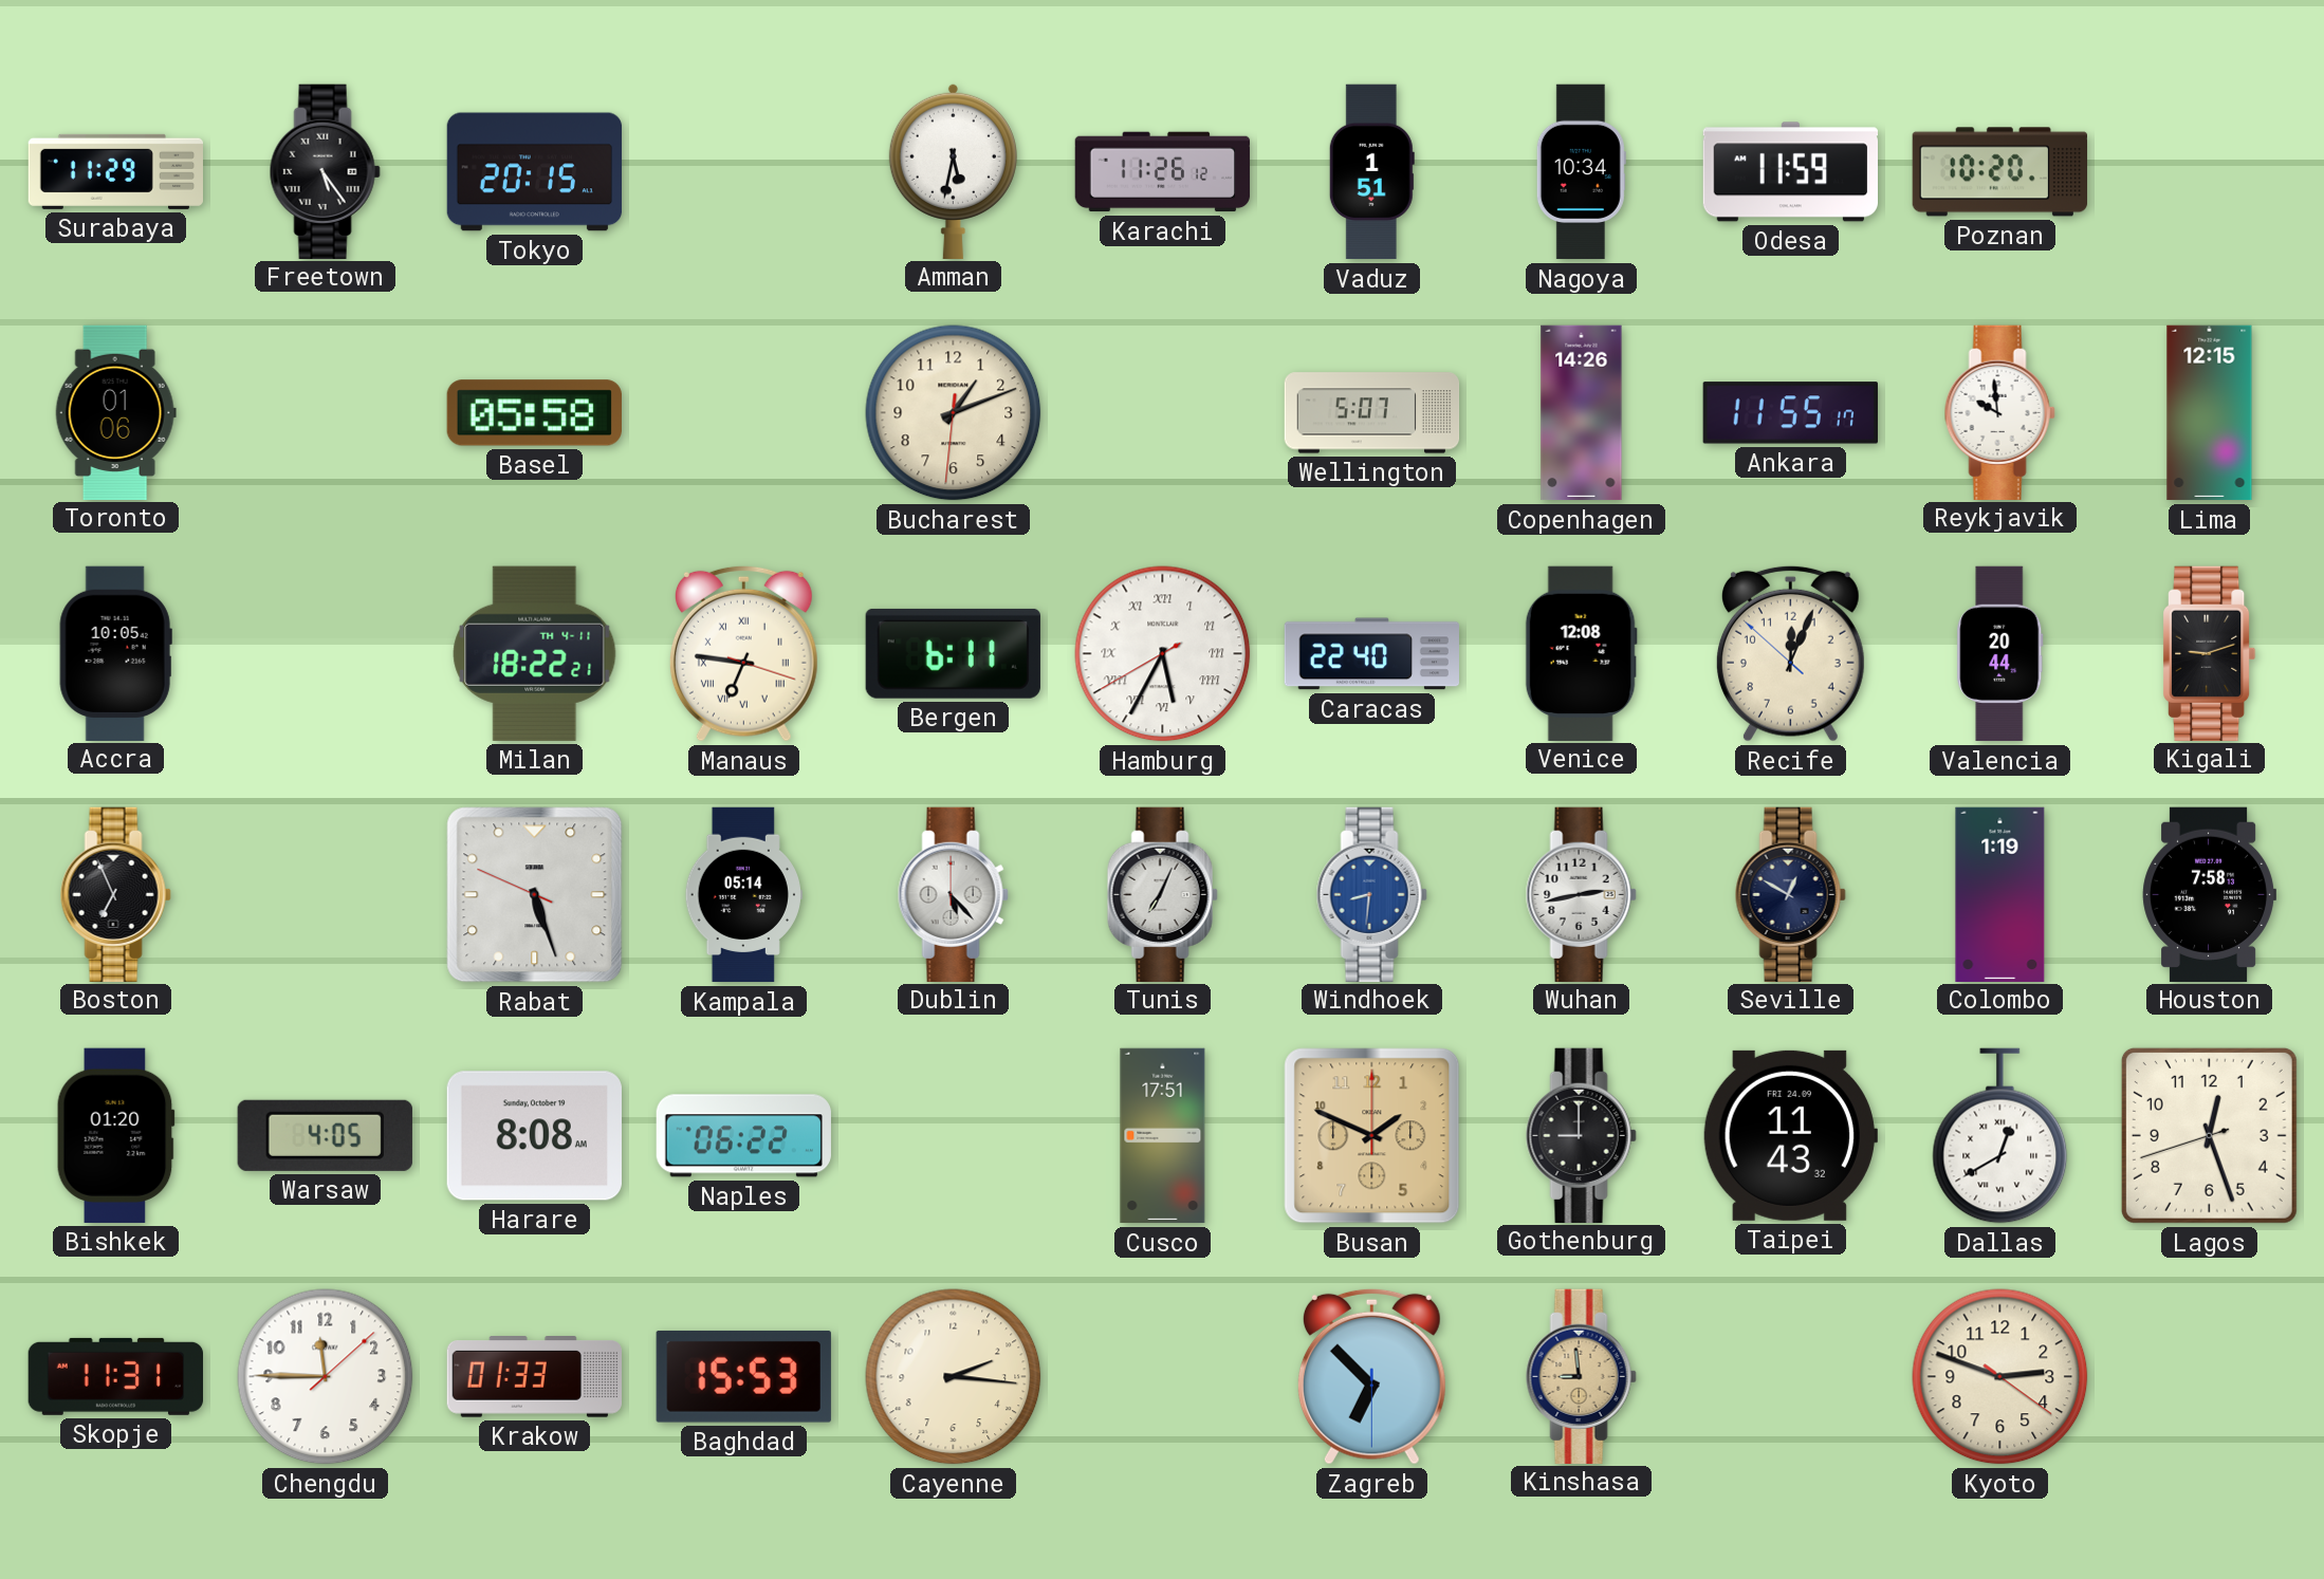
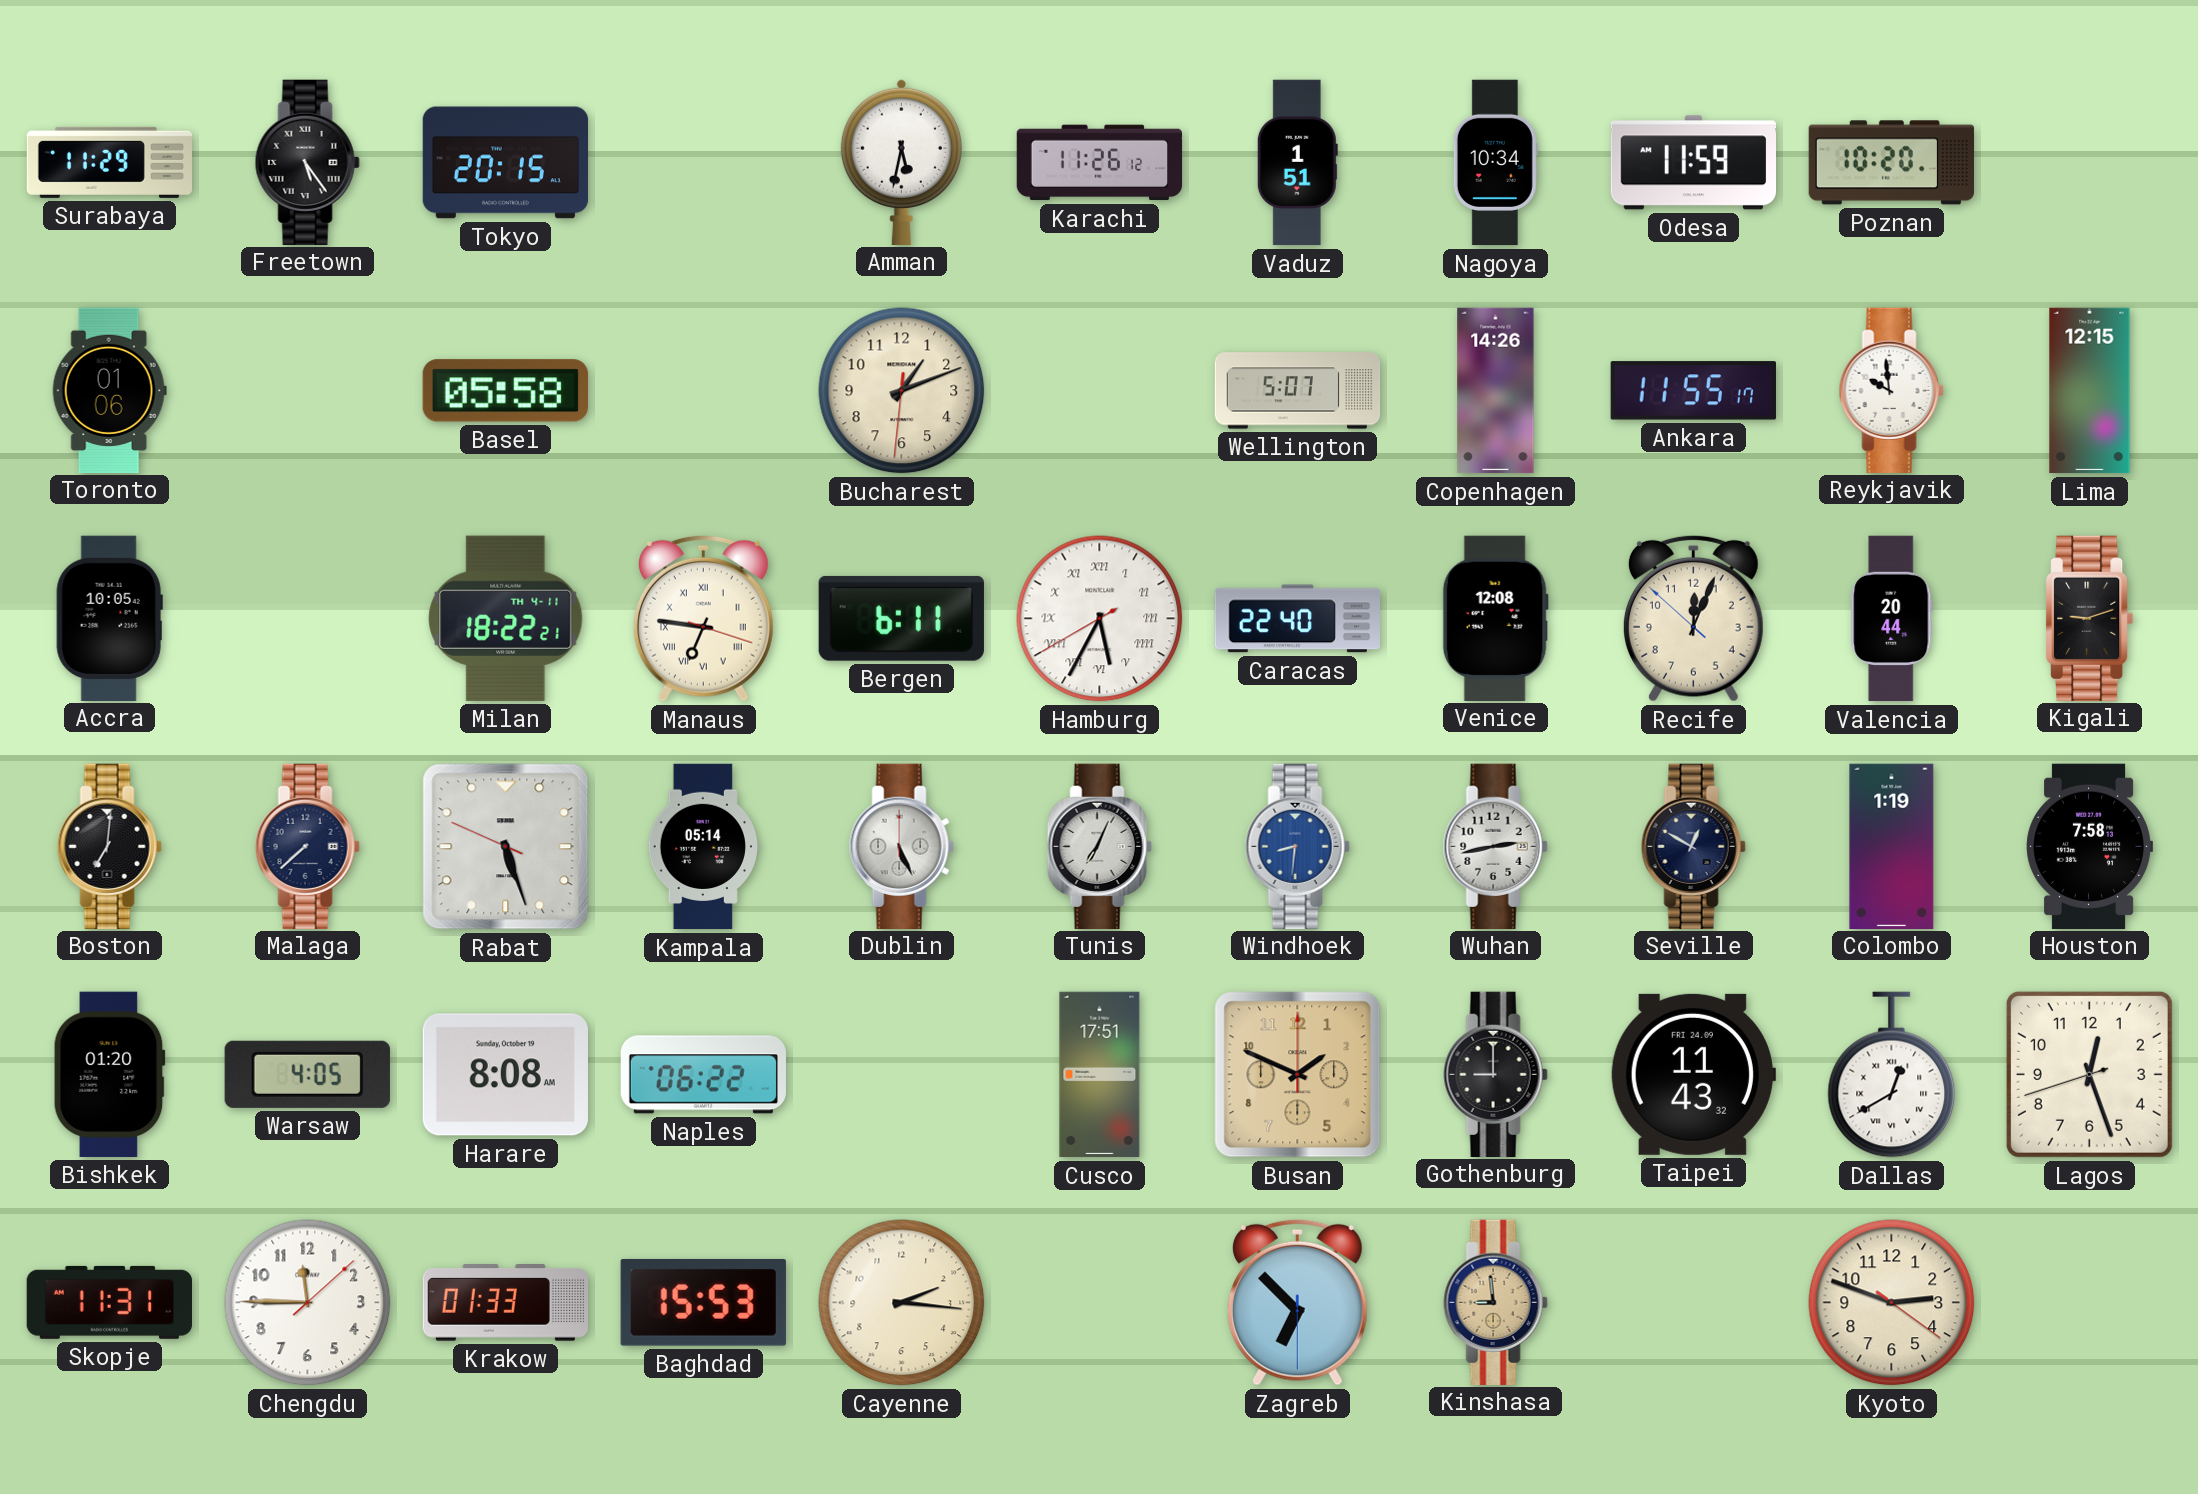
Boston: 6:56 -> 7:01 (109, 846)
Malaga: none -> 7:38 (307, 846)
Dublin: 5:23 -> 5:26 (901, 846)
